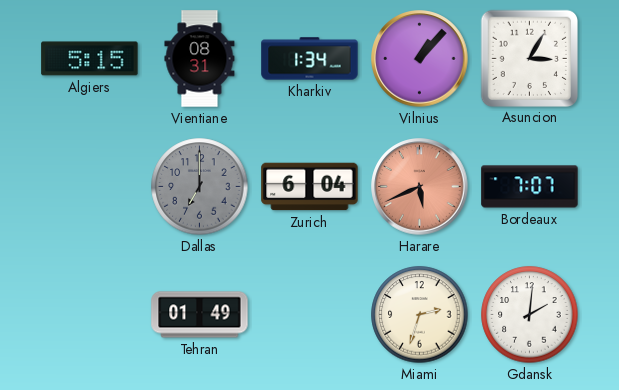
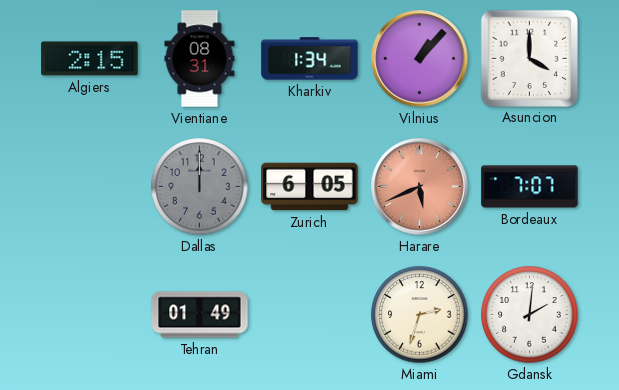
Algiers: 5:15 -> 2:15 (90, 59)
Asuncion: 3:05 -> 4:00 (529, 58)
Dallas: 7:00 -> 12:00 (200, 187)
Zurich: 6:04 -> 6:05 (310, 187)
